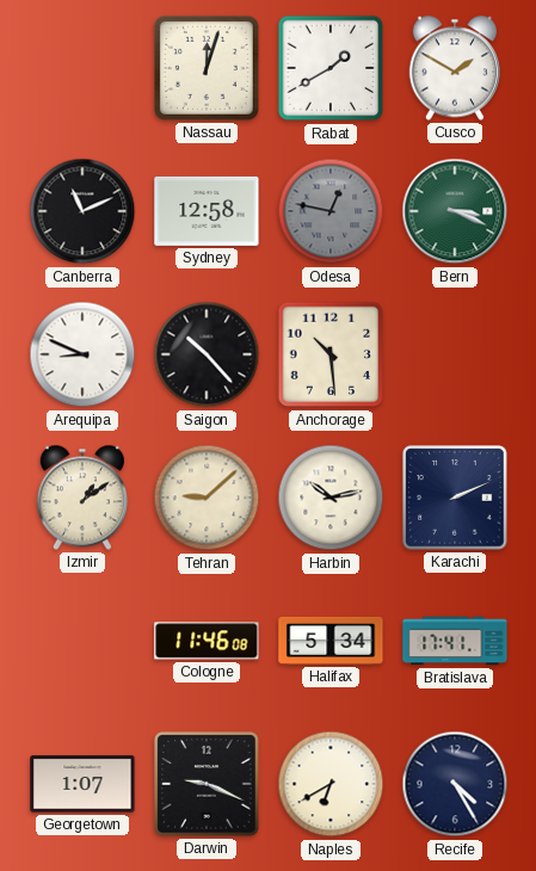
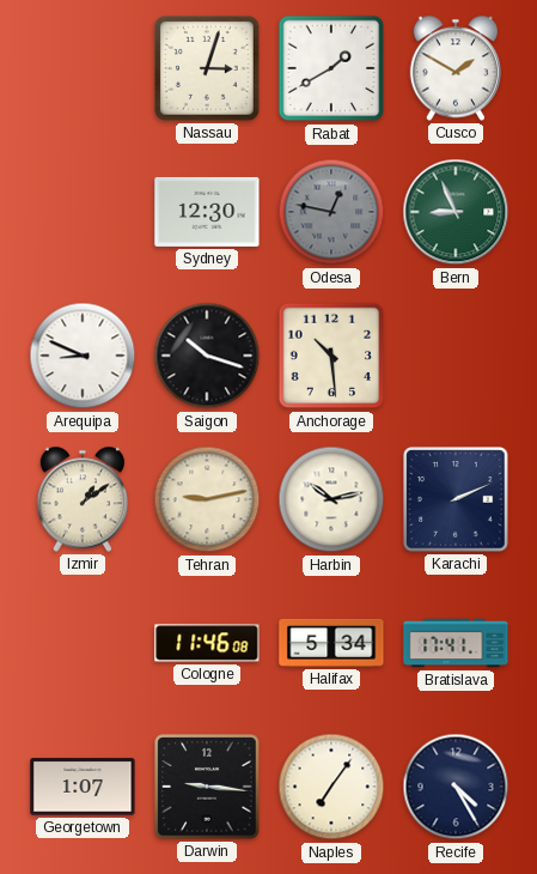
Nassau: 12:03 -> 3:03 (207, 68)
Canberra: 11:11 -> none (82, 211)
Sydney: 12:58 -> 12:30 (207, 212)
Bern: 3:19 -> 8:56 (456, 212)
Saigon: 10:23 -> 10:18 (207, 356)
Tehran: 9:08 -> 9:13 (207, 499)
Darwin: 9:19 -> 9:16 (207, 787)
Naples: 6:40 -> 7:06 (331, 787)
